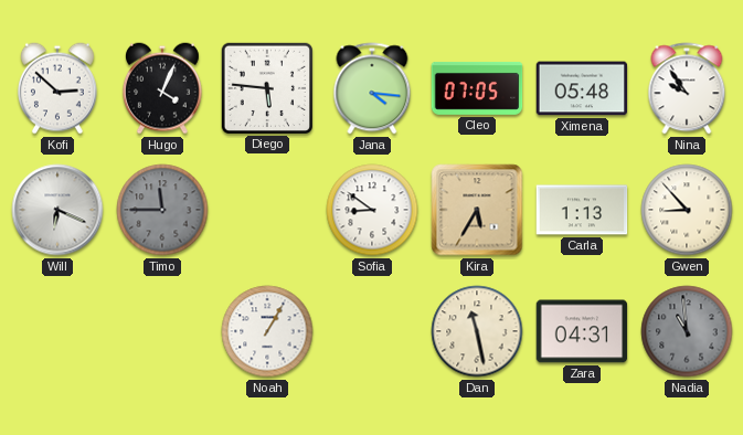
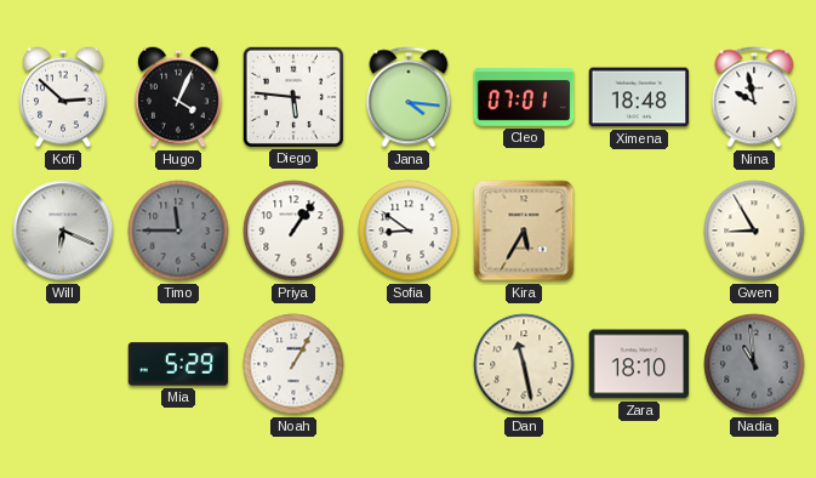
Cleo: 07:05 -> 07:01 (524, 97)
Ximena: 05:48 -> 18:48 (639, 97)
Nina: 9:54 -> 9:58 (754, 97)
Priya: none -> 1:06 (293, 231)
Carla: 1:13 -> none (582, 210)
Gwen: 8:53 -> 8:55 (754, 231)
Mia: none -> 5:29 (178, 364)
Zara: 04:31 -> 18:10 (639, 364)
